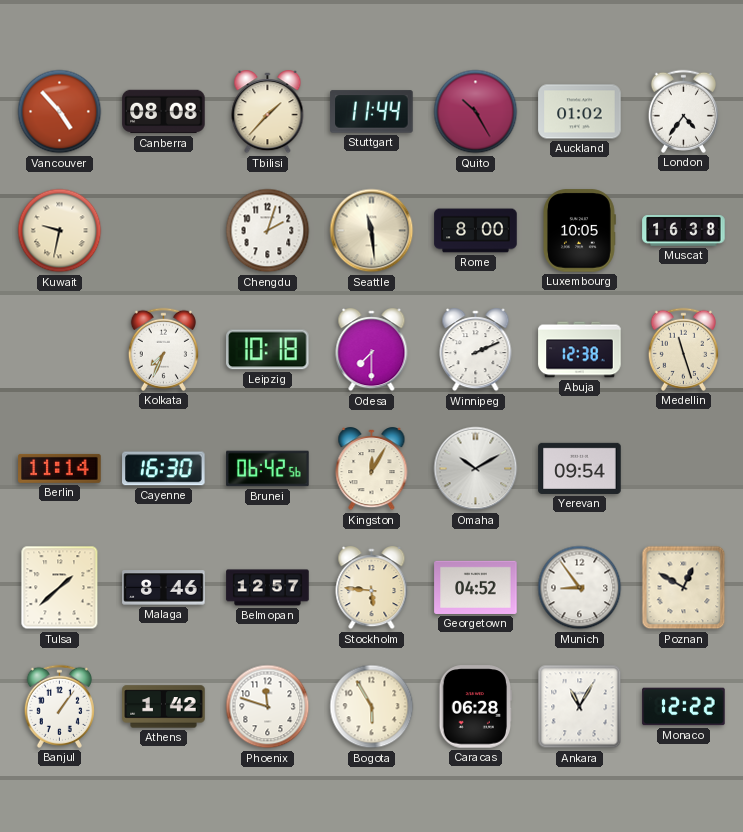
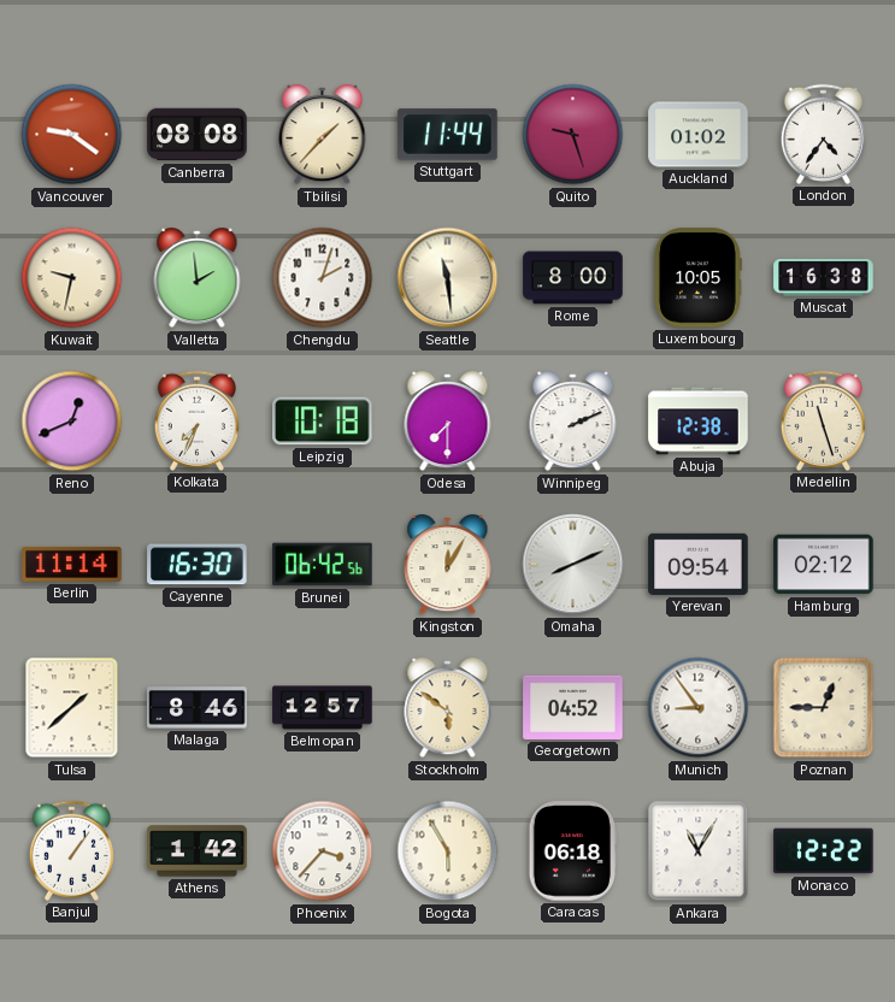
Vancouver: 4:53 -> 9:21 (72, 135)
Quito: 10:25 -> 9:27 (573, 135)
Valletta: none -> 1:59 (198, 278)
Reno: none -> 12:41 (72, 422)
Omaha: 10:10 -> 8:11 (573, 565)
Hamburg: none -> 02:12 (824, 565)
Stockholm: 5:46 -> 5:51 (448, 708)
Poznan: 12:50 -> 12:45 (824, 708)
Phoenix: 11:48 -> 3:37 (323, 851)
Caracas: 06:28 -> 06:18 (572, 851)
